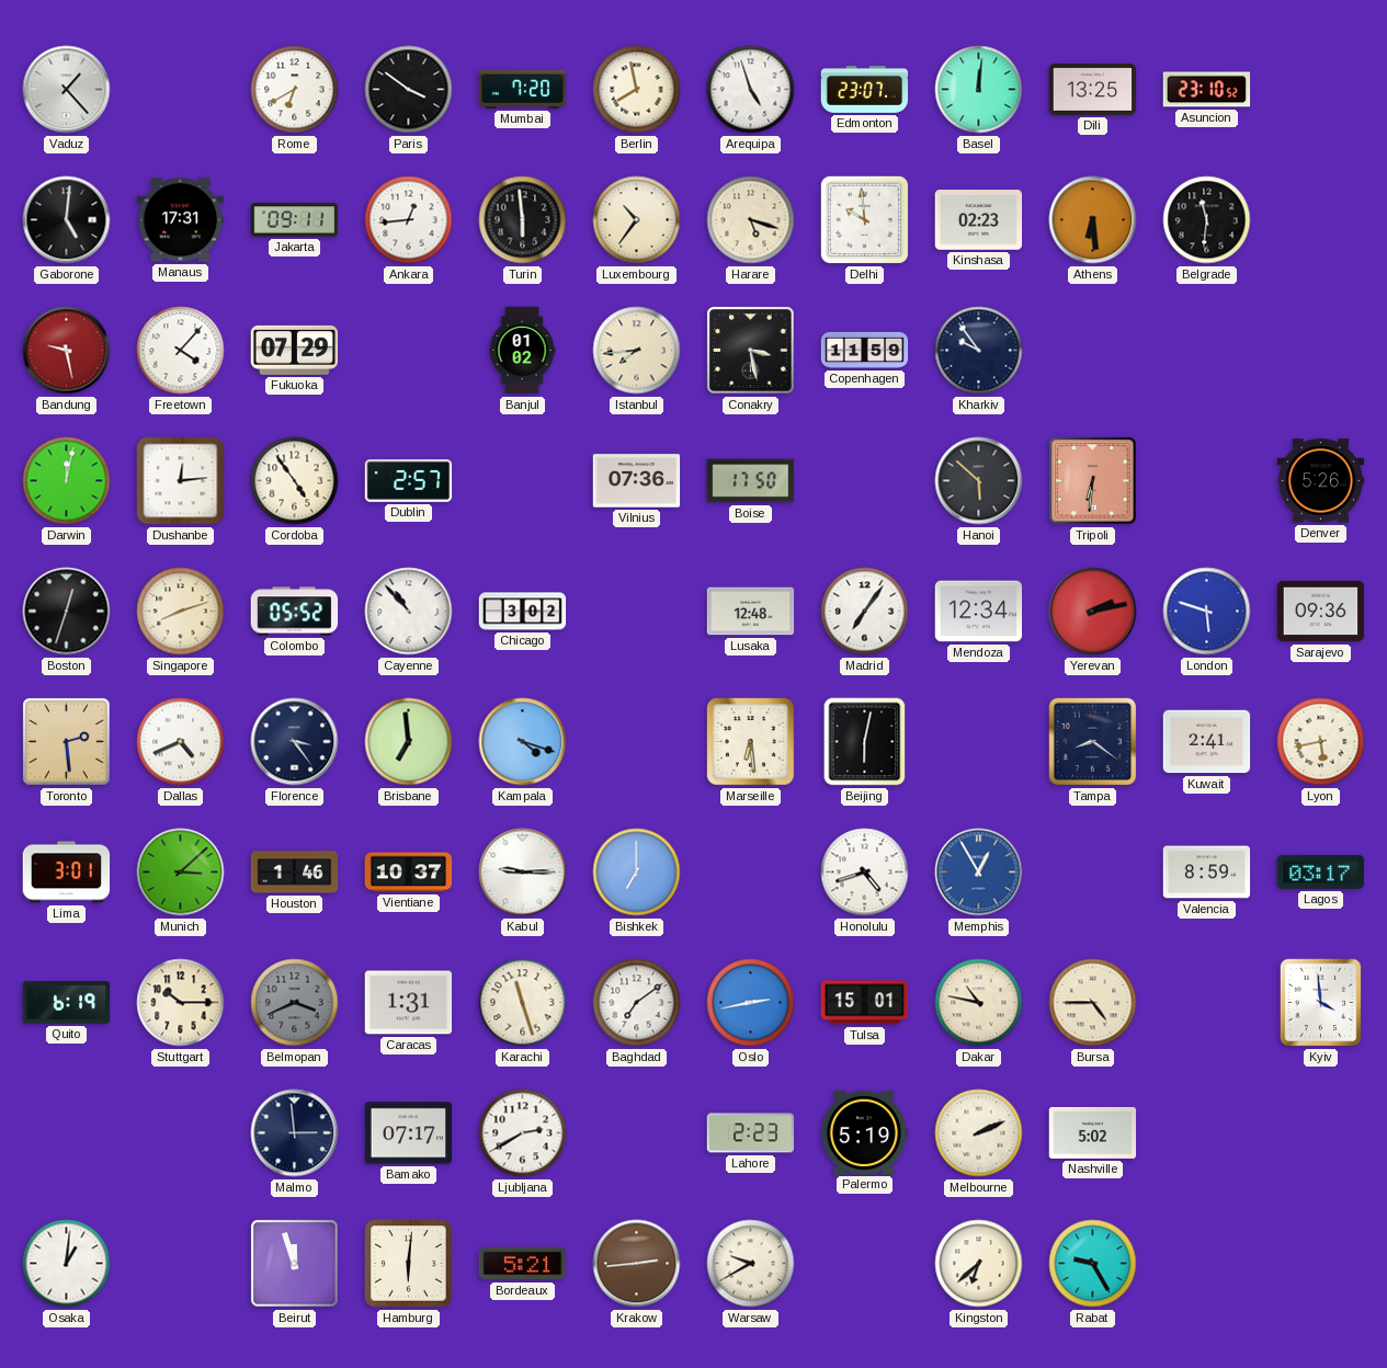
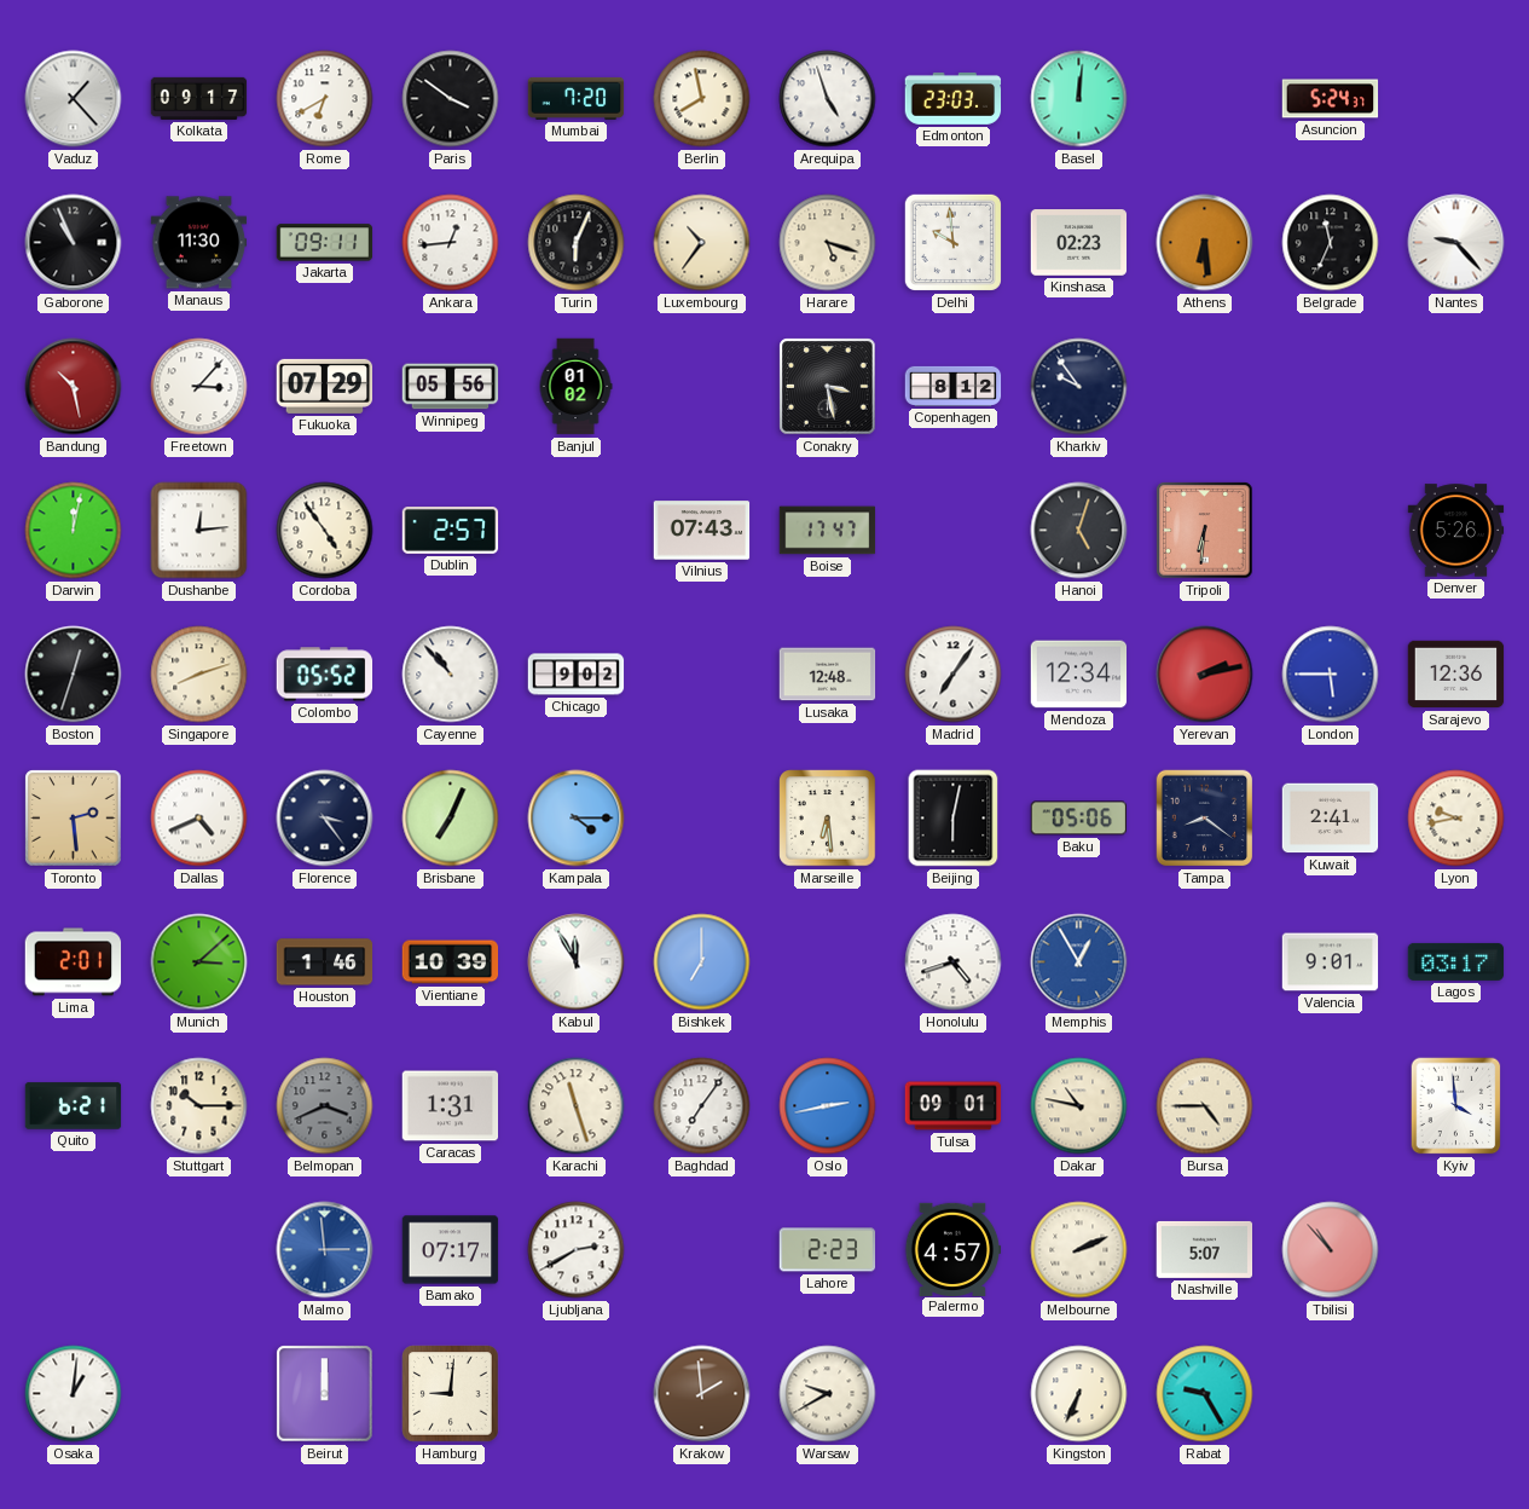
Kolkata: none -> 09:17 (199, 98)
Edmonton: 23:07 -> 23:03 (954, 98)
Dili: 13:25 -> none (1093, 89)
Asuncion: 23:10 -> 5:24 (1331, 99)
Gaborone: 5:01 -> 10:56 (74, 243)
Manaus: 17:31 -> 11:30 (199, 243)
Turin: 5:59 -> 6:04 (577, 243)
Belgrade: 11:31 -> 11:34 (1331, 243)
Nantes: none -> 9:23 (1456, 243)
Bandung: 9:28 -> 10:28 (74, 387)
Freetown: 4:07 -> 3:07 (199, 387)
Winnipeg: none -> 05:56 (451, 387)
Istanbul: 7:44 -> none (637, 351)
Copenhagen: 11:59 -> 8:12 (954, 386)
Vilnius: 07:36 -> 07:43 (702, 531)
Boise: 17:50 -> 17:47 (828, 531)
Hanoi: 5:52 -> 5:03 (1079, 531)
Chicago: 3:02 -> 9:02 (577, 675)
London: 5:48 -> 5:45 (1331, 675)
Sarajevo: 09:36 -> 12:36 (1456, 675)
Brisbane: 6:59 -> 7:04 (451, 819)
Kampala: 4:18 -> 4:15 (577, 819)
Baku: none -> 05:06 (1079, 819)
Lyon: 5:43 -> 9:43 (1456, 819)
Lima: 3:01 -> 2:01 (74, 962)
Vientiane: 10:37 -> 10:39 (451, 962)
Kabul: 9:15 -> 11:55 (577, 962)
Valencia: 8:59 -> 9:01 (1331, 962)
Quito: 6:19 -> 6:21 (74, 1106)
Baghdad: 7:09 -> 7:06 (702, 1106)
Tulsa: 15:01 -> 09:01 (954, 1106)
Malmo dial: navy -> blue (325, 1250)
Palermo: 5:19 -> 4:57 (952, 1249)
Nashville: 5:02 -> 5:07 (1205, 1249)
Tbilisi: none -> 10:53 (1331, 1250)
Beirut: 11:57 -> 12:00 (325, 1394)
Hamburg: 6:01 -> 9:01 (451, 1394)
Bordeaux: 5:21 -> none (523, 1264)
Krakow: 2:44 -> 1:59 (702, 1394)
Kingston: 6:38 -> 6:34 (1079, 1394)
